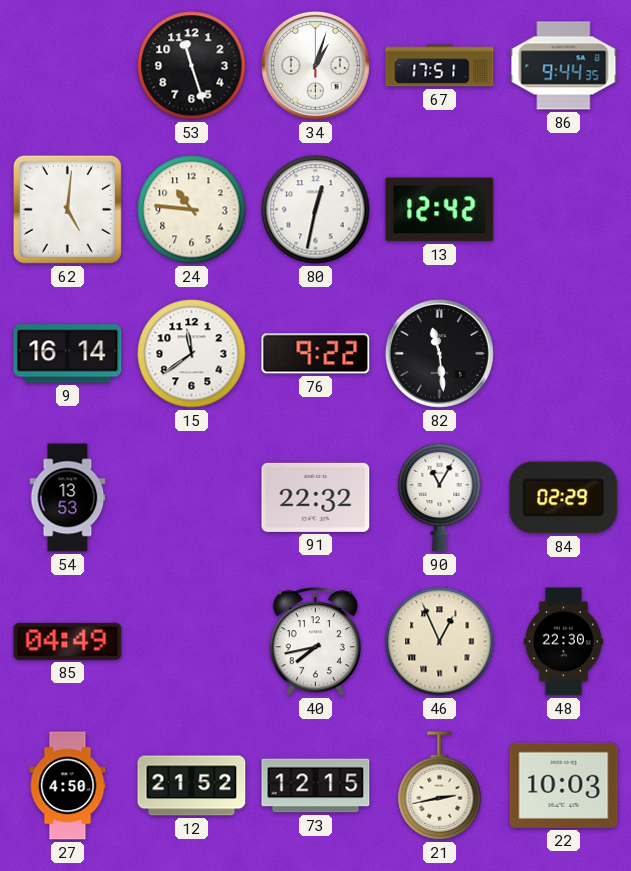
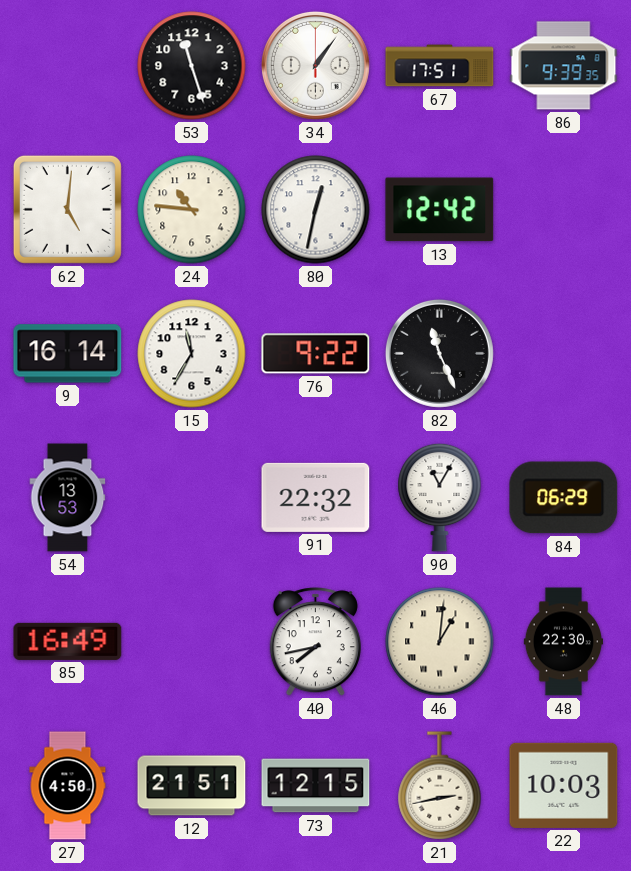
34: 1:03 -> 1:06 (315, 65)
86: 9:44 -> 9:39 (564, 66)
15: 11:39 -> 11:35 (192, 354)
82: 11:29 -> 11:26 (439, 353)
84: 02:29 -> 06:29 (564, 498)
85: 04:49 -> 16:49 (68, 641)
46: 12:56 -> 1:01 (440, 642)
12: 21:52 -> 21:51 (192, 786)
